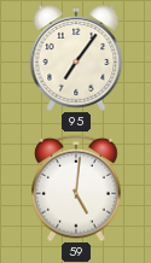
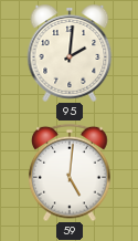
95: 7:06 -> 2:01 (70, 53)
